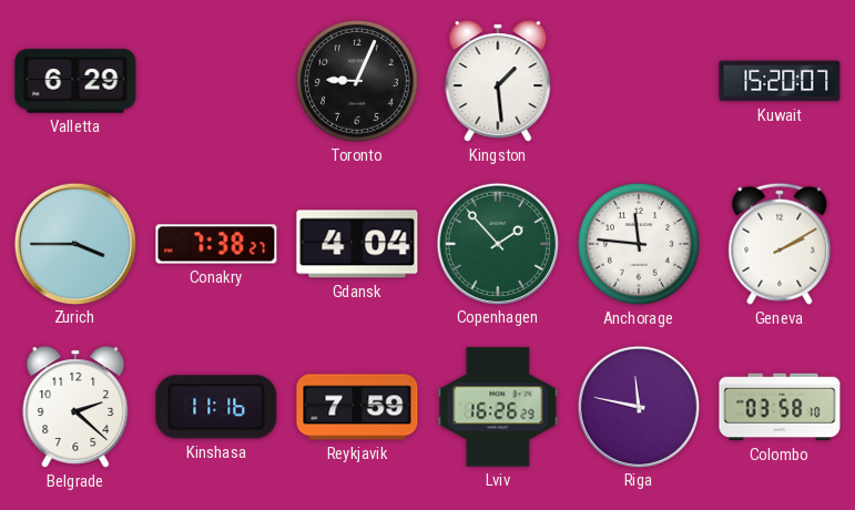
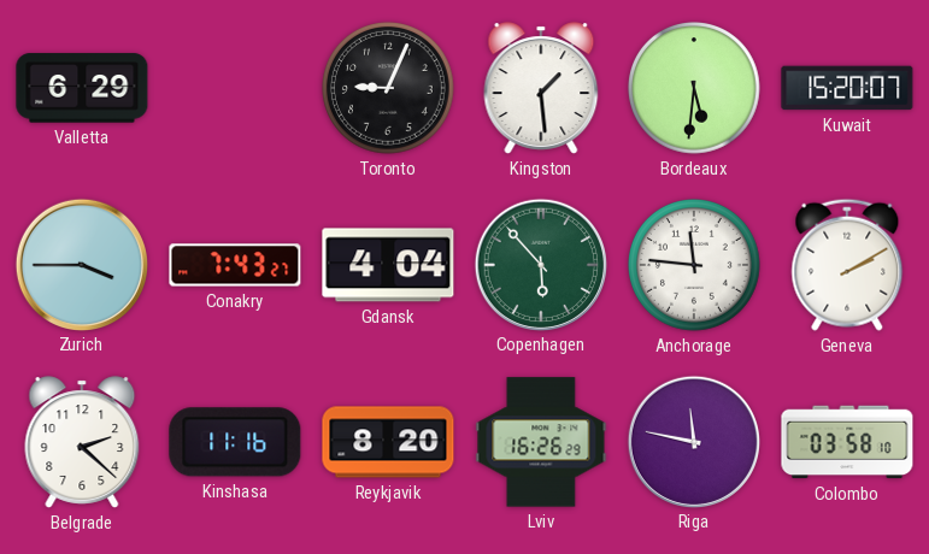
Bordeaux: none -> 5:31 (695, 89)
Conakry: 7:38 -> 7:43 (235, 265)
Copenhagen: 1:53 -> 5:53 (540, 264)
Reykjavik: 7:59 -> 8:20 (388, 442)
